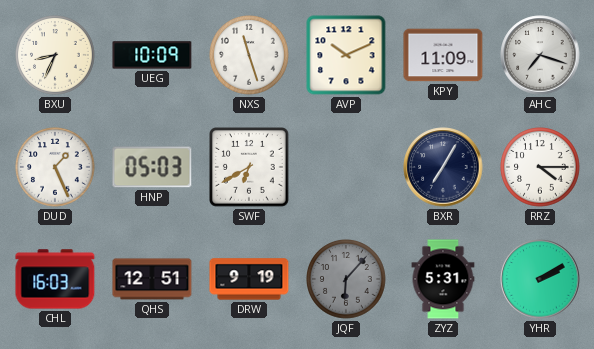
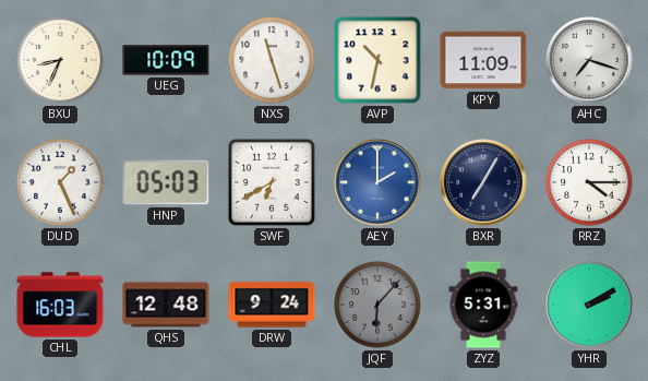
AVP: 10:11 -> 10:32 (377, 60)
AEY: none -> 2:00 (377, 182)
QHS: 12:51 -> 12:48 (166, 305)
DRW: 9:19 -> 9:24 (272, 305)
